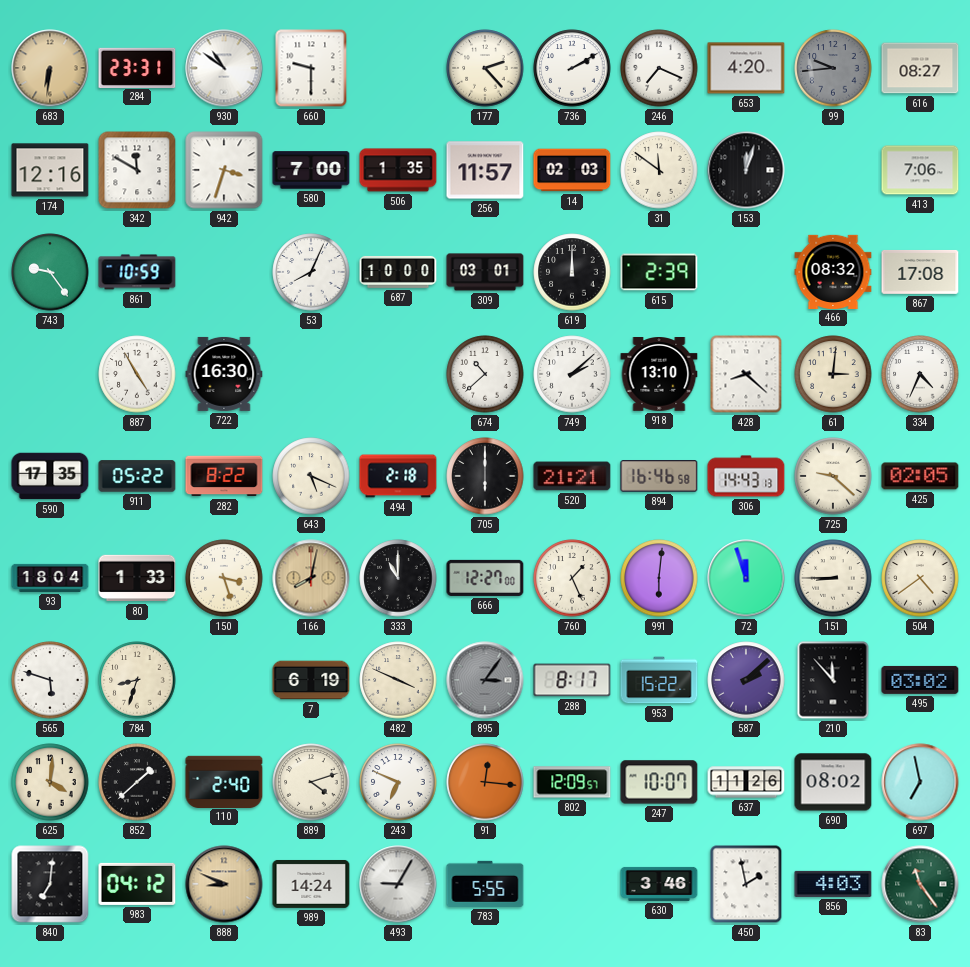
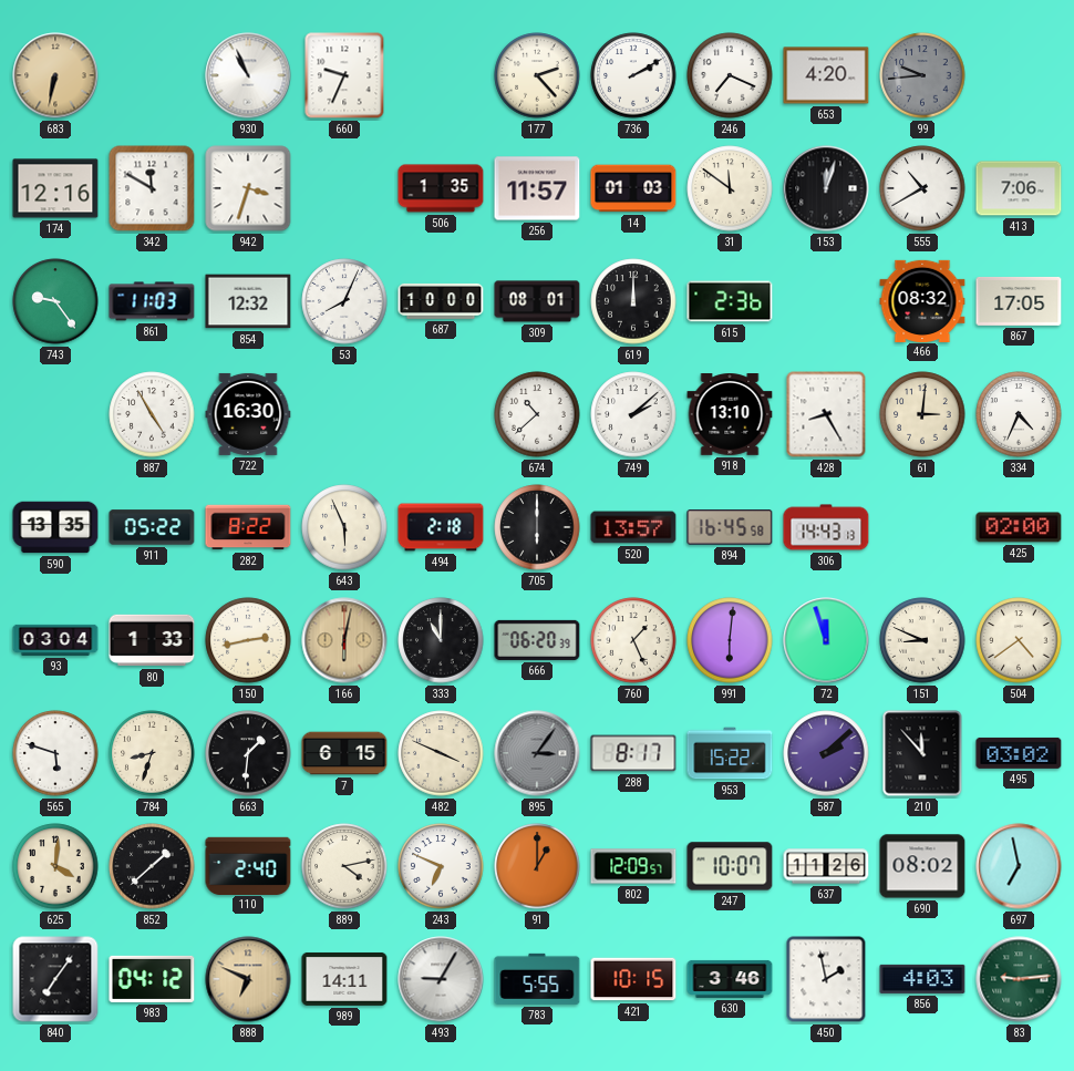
683: 6:31 -> 6:32 (55, 75)
284: 23:31 -> none (137, 67)
930: 10:51 -> 10:56 (248, 75)
660: 9:30 -> 9:34 (344, 75)
616: 08:27 -> none (920, 68)
580: 7:00 -> none (311, 170)
14: 02:03 -> 01:03 (633, 188)
555: none -> 10:40 (922, 188)
861: 10:59 -> 11:03 (152, 301)
854: none -> 12:32 (248, 301)
309: 03:01 -> 08:01 (537, 301)
615: 2:39 -> 2:36 (730, 301)
867: 17:08 -> 17:05 (1019, 301)
428: 8:22 -> 8:25 (826, 414)
590: 17:35 -> 13:35 (55, 527)
643: 5:19 -> 5:56 (344, 527)
520: 21:21 -> 13:57 (633, 527)
894: 16:46 -> 16:45 (730, 527)
725: 9:22 -> none (833, 476)
425: 02:05 -> 02:00 (1019, 527)
93: 18:04 -> 03:04 (55, 640)
150: 3:27 -> 2:43 (248, 640)
166: 8:02 -> 6:02 (344, 640)
666: 12:27 -> 06:20 (537, 640)
151: 8:45 -> 8:49 (922, 640)
663: none -> 1:31 (248, 753)
7: 6:19 -> 6:15 (344, 753)
889: 4:12 -> 4:13 (344, 866)
91: 12:16 -> 1:00 (537, 866)
840: 7:01 -> 7:06 (55, 979)
888: 8:49 -> 6:49 (248, 979)
989: 14:24 -> 14:11 (344, 979)
421: none -> 10:15 (633, 979)
83: 11:24 -> 9:14 (1019, 979)
